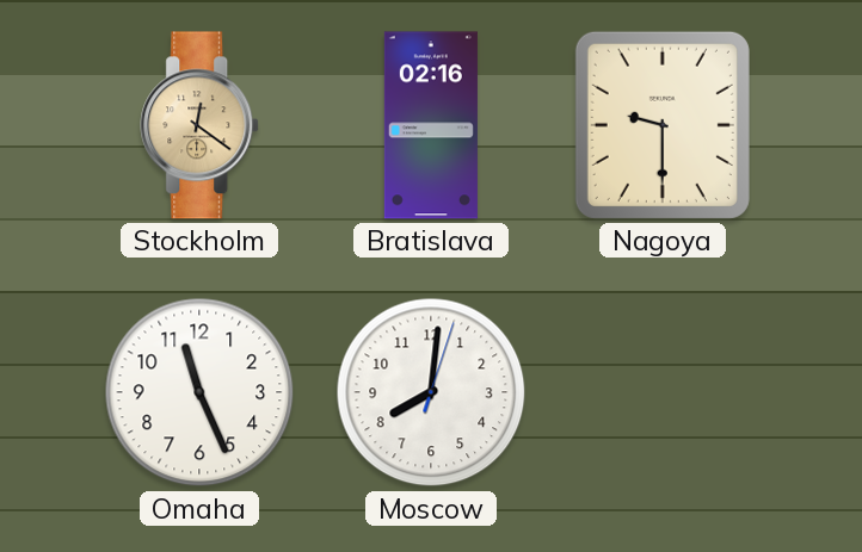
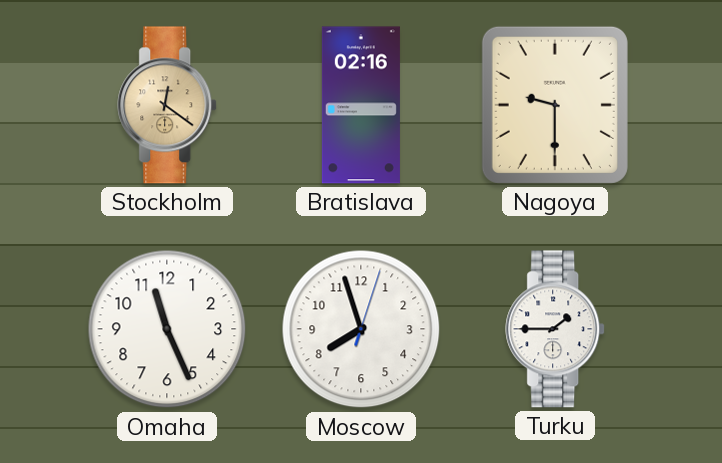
Moscow: 8:01 -> 7:57 (361, 329)
Turku: none -> 1:45 (556, 329)
